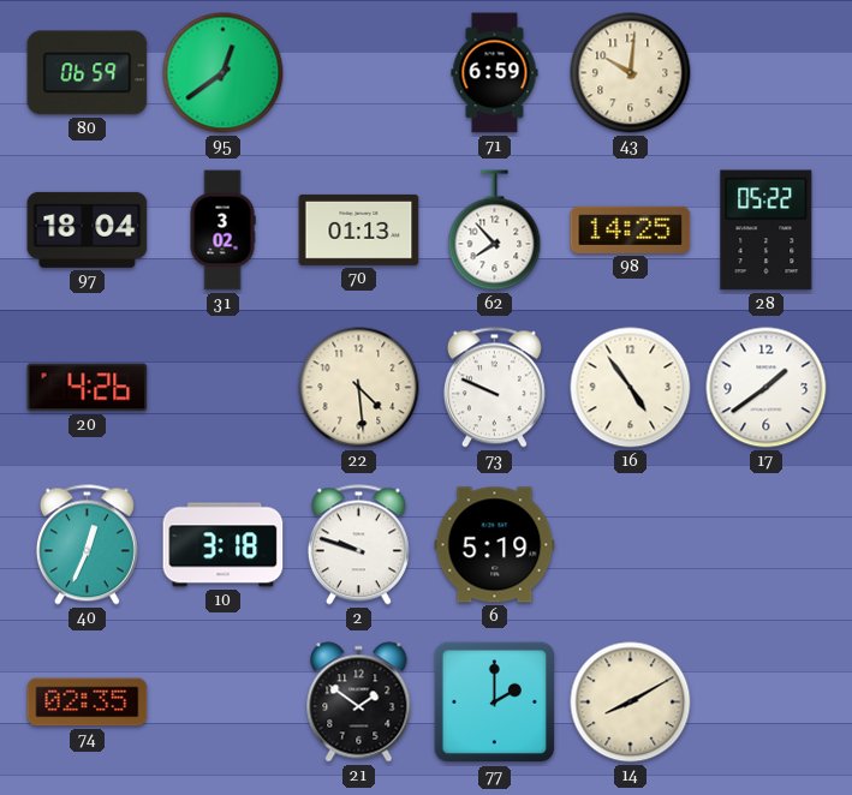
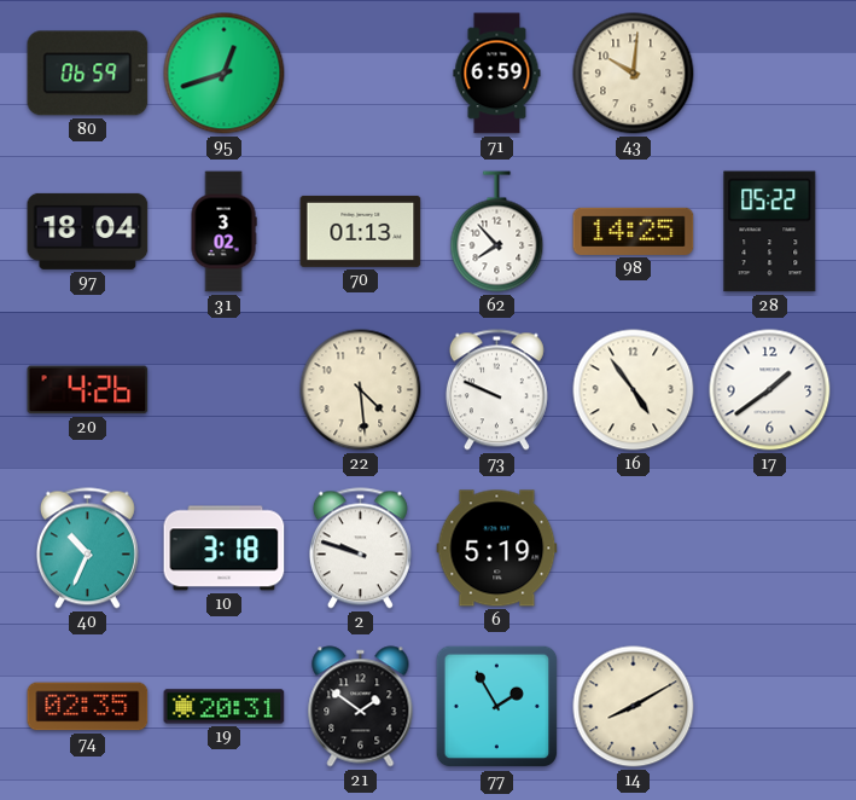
95: 12:39 -> 12:42 (225, 74)
40: 12:34 -> 10:34 (87, 549)
19: none -> 20:31 (225, 707)
77: 2:00 -> 1:55 (497, 707)
